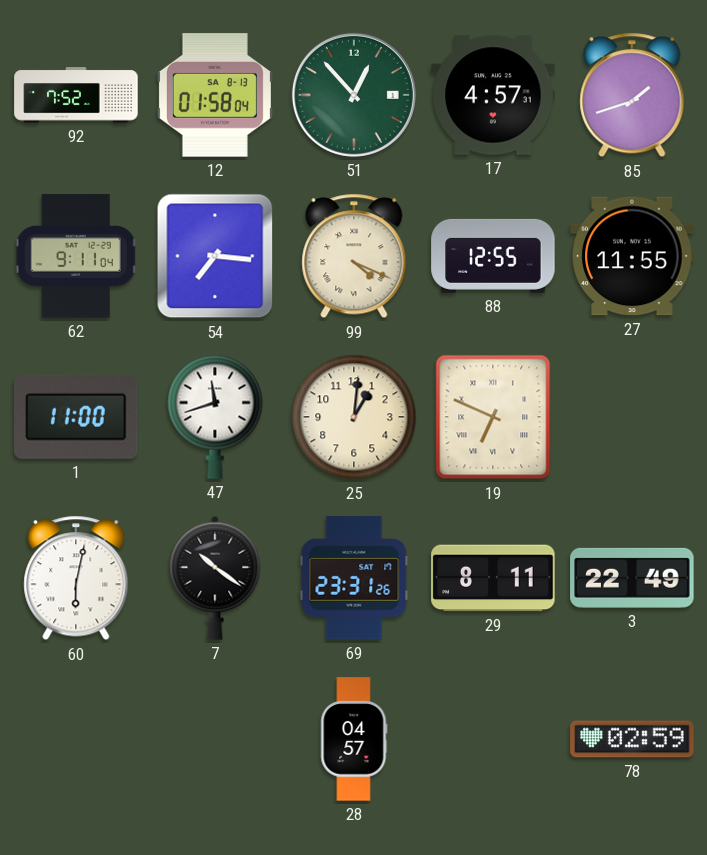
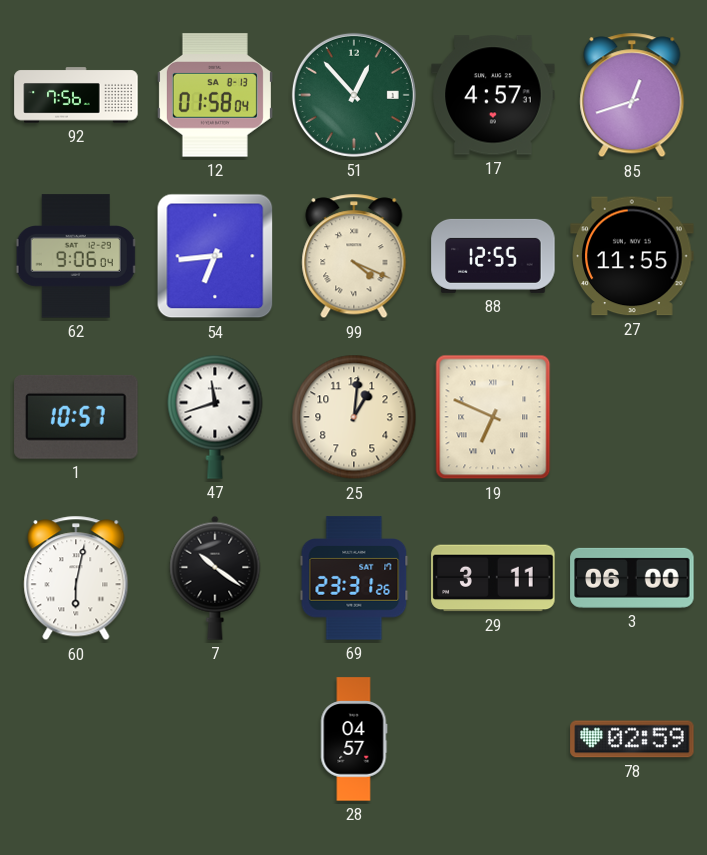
92: 7:52 -> 7:56 (76, 95)
85: 1:42 -> 12:42 (632, 95)
62: 9:11 -> 9:06 (76, 256)
54: 7:16 -> 6:44 (215, 256)
1: 11:00 -> 10:57 (76, 417)
29: 8:11 -> 3:11 (493, 578)
3: 22:49 -> 06:00 (632, 578)
